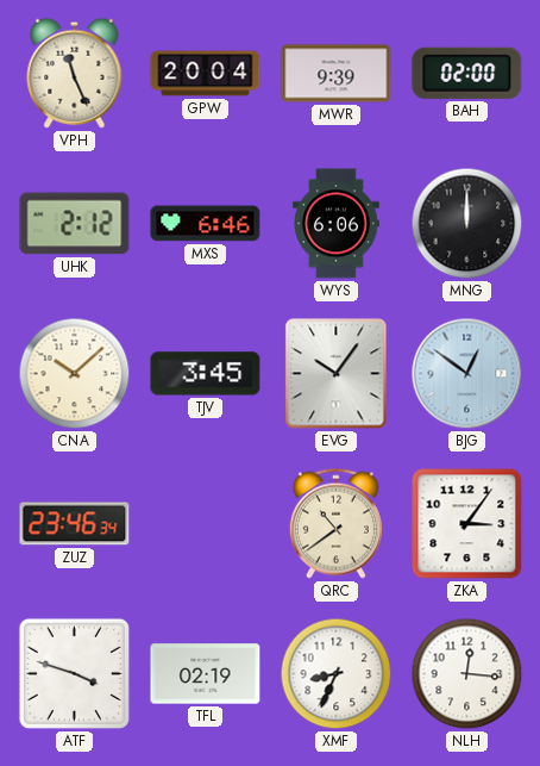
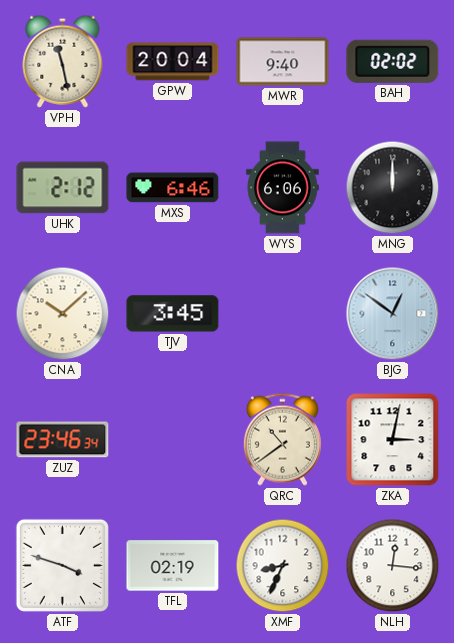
VPH: 11:26 -> 11:28 (63, 61)
MWR: 9:39 -> 9:40 (283, 62)
BAH: 02:00 -> 02:02 (393, 61)
EVG: 10:06 -> none (337, 374)
ZKA: 3:06 -> 3:02 (393, 440)
